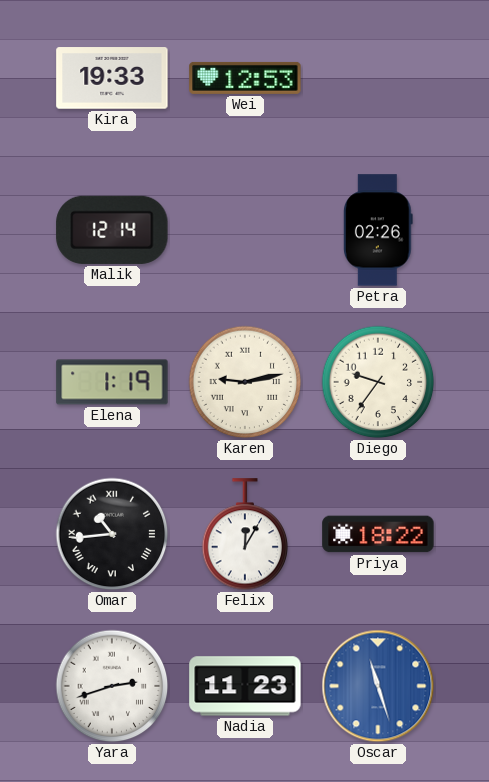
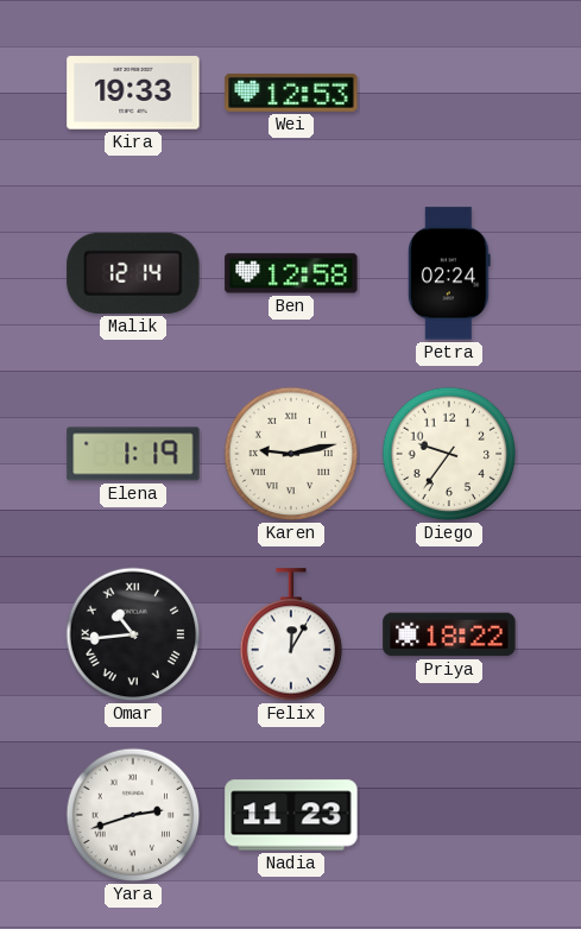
Ben: none -> 12:58 (291, 273)
Petra: 02:26 -> 02:24 (450, 273)
Oscar: 11:27 -> none (378, 686)
